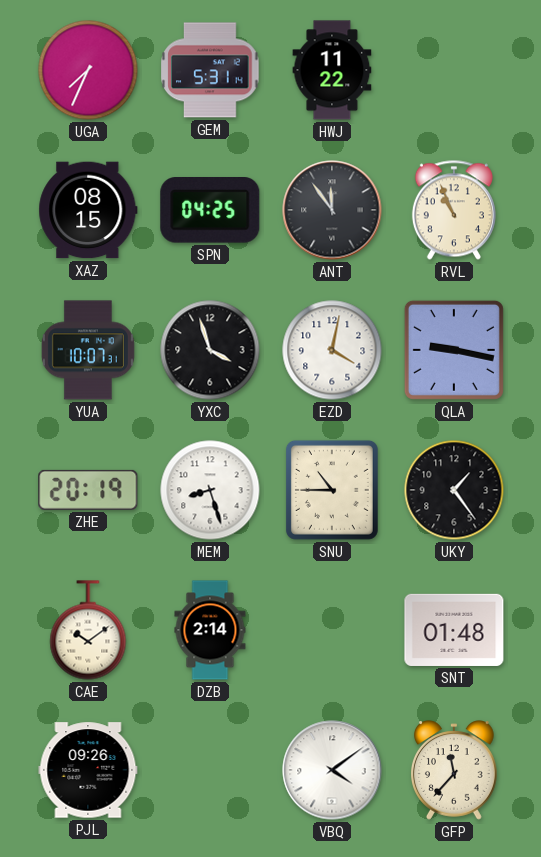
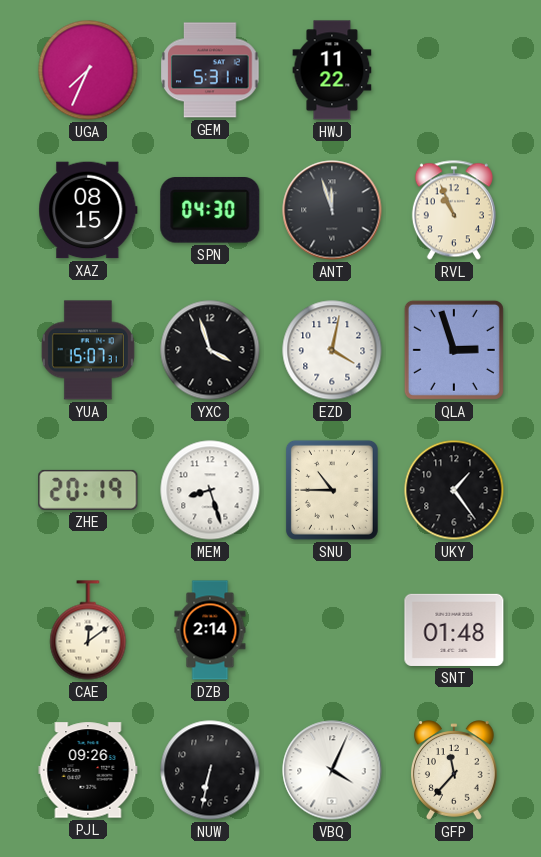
SPN: 04:25 -> 04:30 (210, 211)
ANT: 11:54 -> 11:57 (332, 210)
YUA: 10:07 -> 15:07 (88, 350)
QLA: 9:17 -> 2:57 (454, 350)
CAE: 10:09 -> 12:09 (88, 630)
NUW: none -> 6:32 (210, 770)
VBQ: 4:09 -> 4:04 (332, 770)
